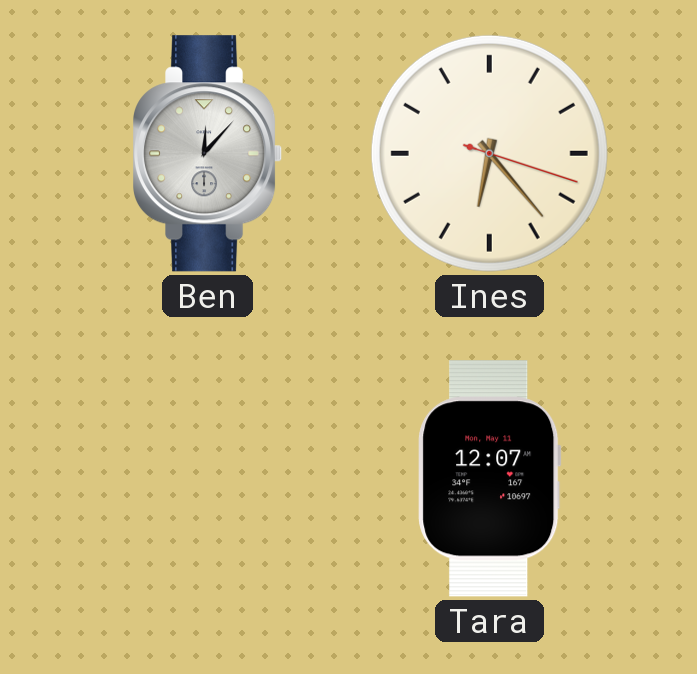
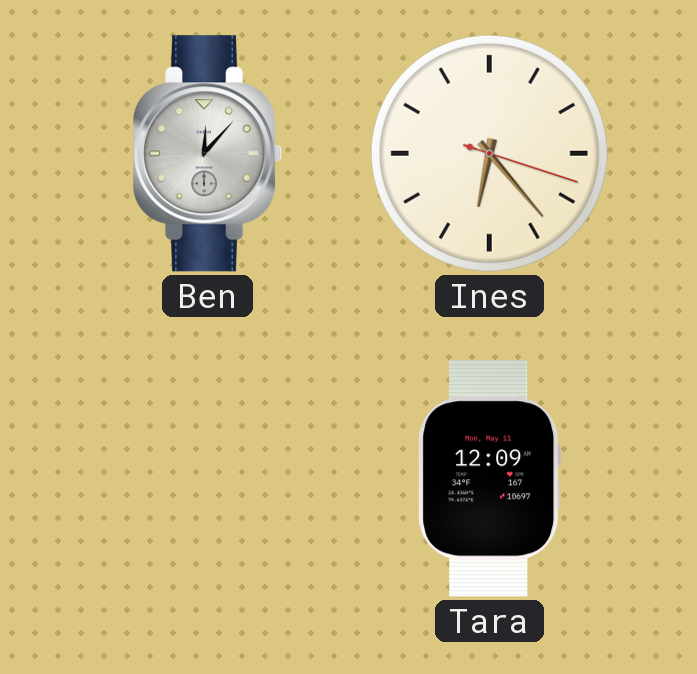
Tara: 12:07 -> 12:09 (490, 479)
